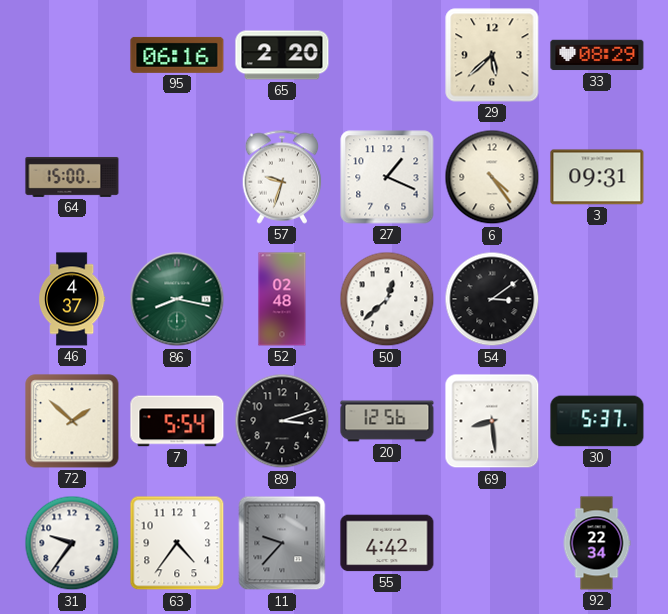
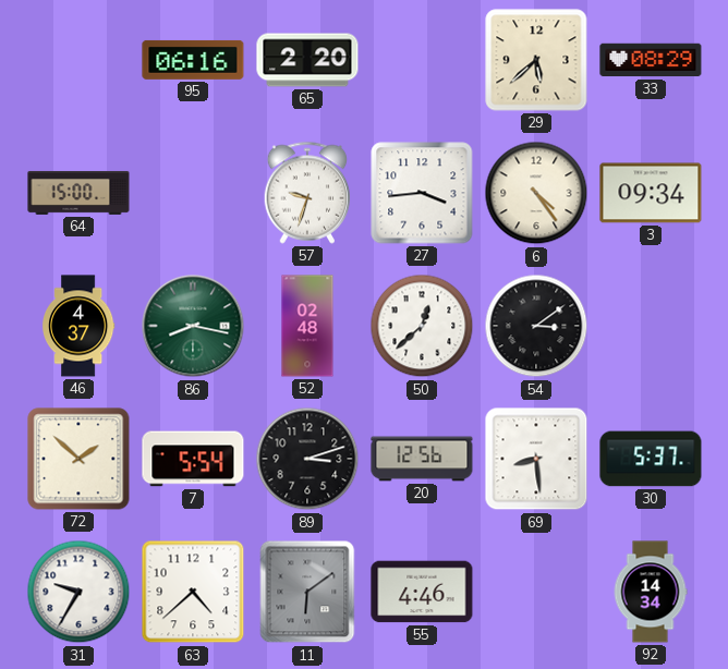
27: 1:19 -> 3:44 (422, 193)
3: 09:31 -> 09:34 (651, 193)
31: 9:36 -> 9:35 (78, 592)
63: 4:36 -> 4:38 (193, 592)
11: 9:37 -> 6:09 (307, 592)
55: 4:42 -> 4:46 (422, 592)
92: 22:34 -> 14:34 (651, 592)
